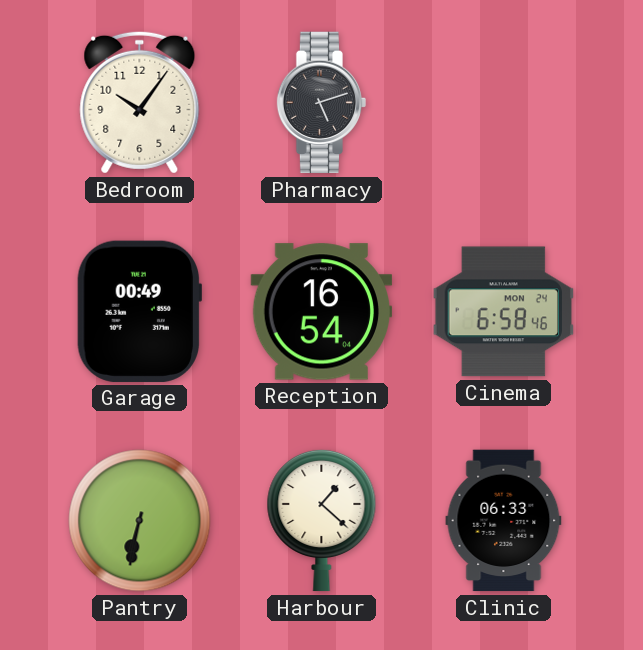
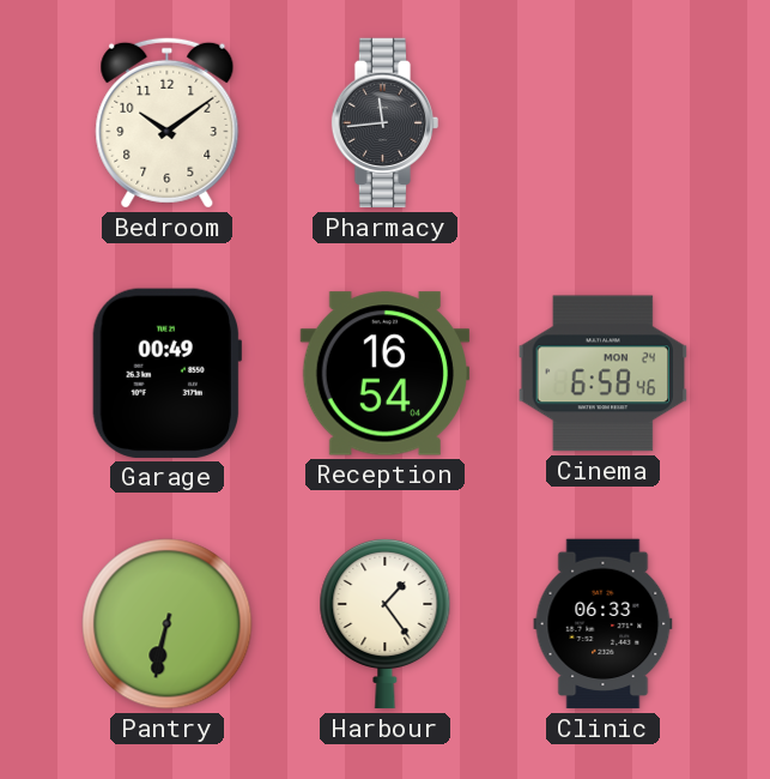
Bedroom: 10:06 -> 10:09 (168, 122)
Pharmacy: 5:12 -> 11:44 (386, 123)
Harbour: 1:22 -> 1:24 (386, 623)
